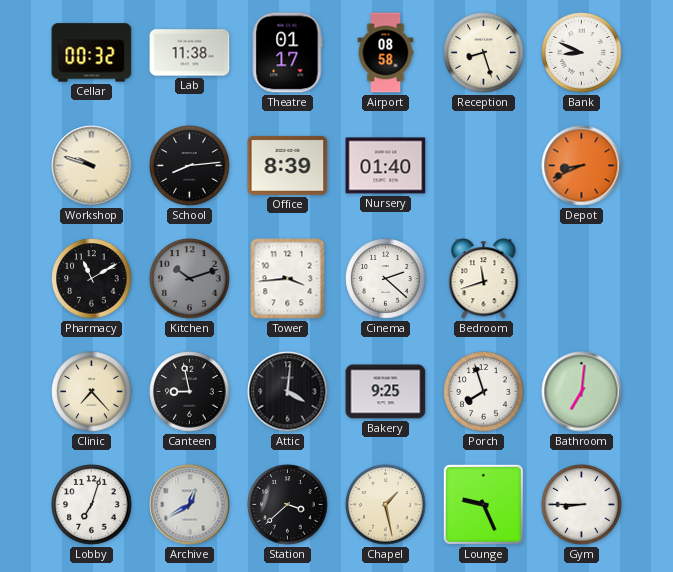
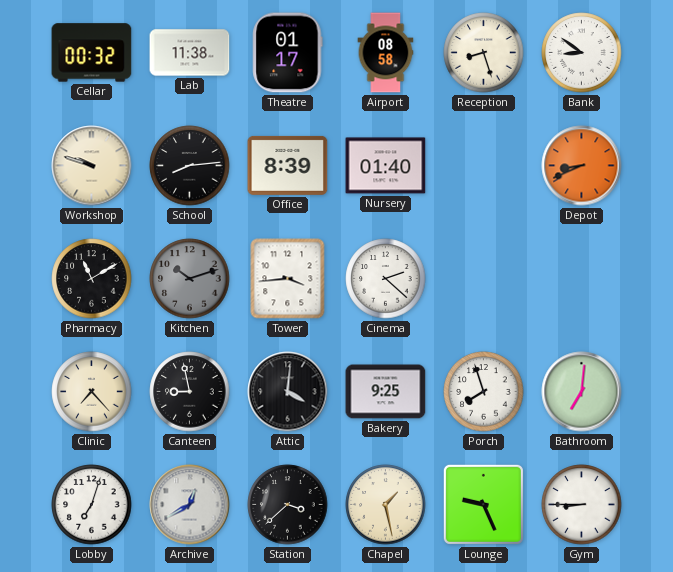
Bank: 8:49 -> 8:51 (582, 53)
Bedroom: 11:42 -> none (484, 279)
